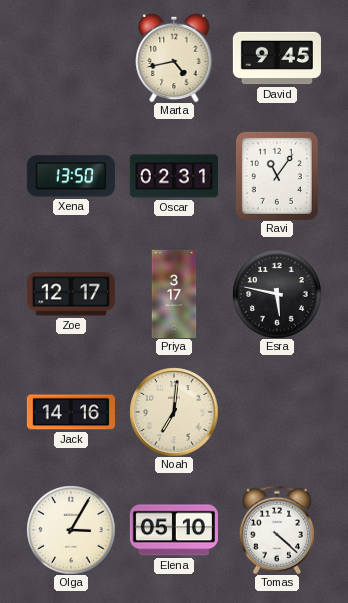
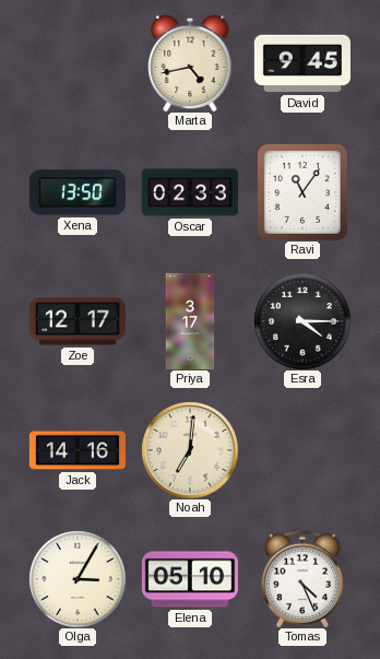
Oscar: 02:31 -> 02:33 (190, 192)
Esra: 5:47 -> 4:15 (302, 321)
Tomas: 4:22 -> 4:26 (302, 579)
